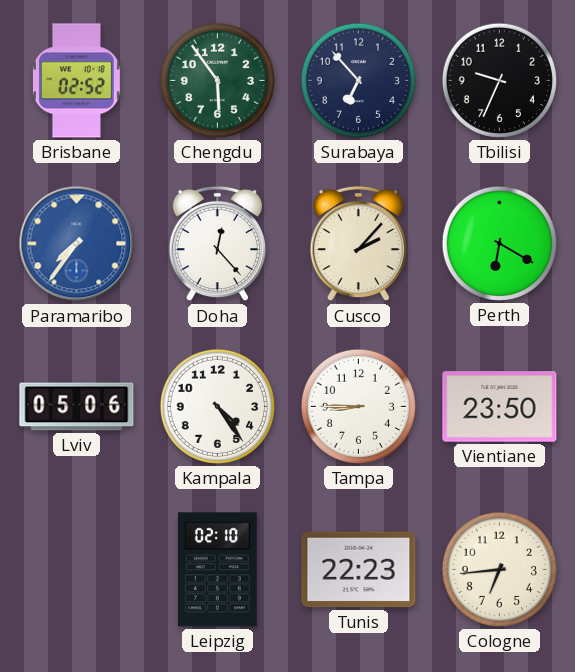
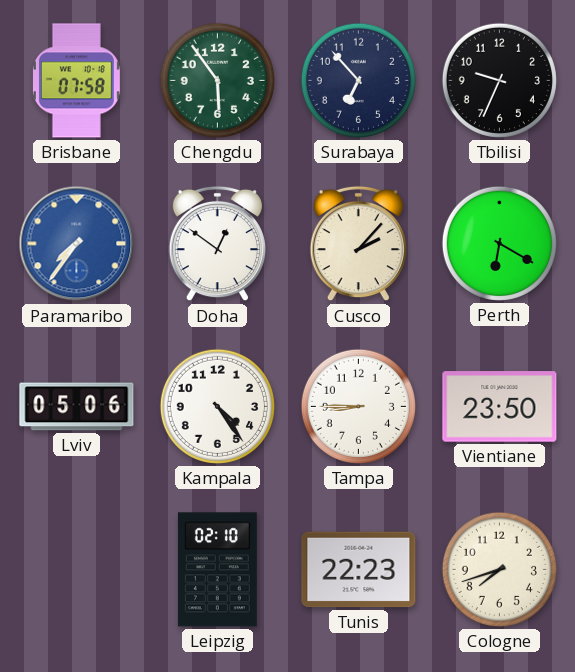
Brisbane: 02:52 -> 07:58 (76, 81)
Doha: 12:23 -> 12:51 (217, 244)
Cologne: 6:44 -> 7:42 (499, 569)
